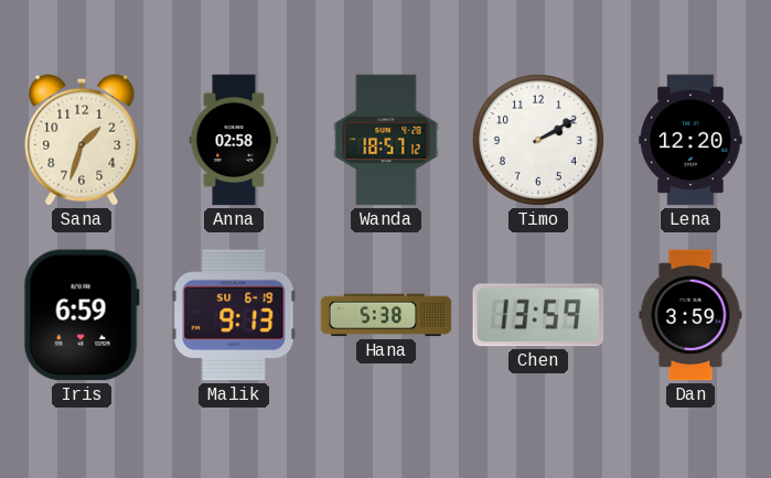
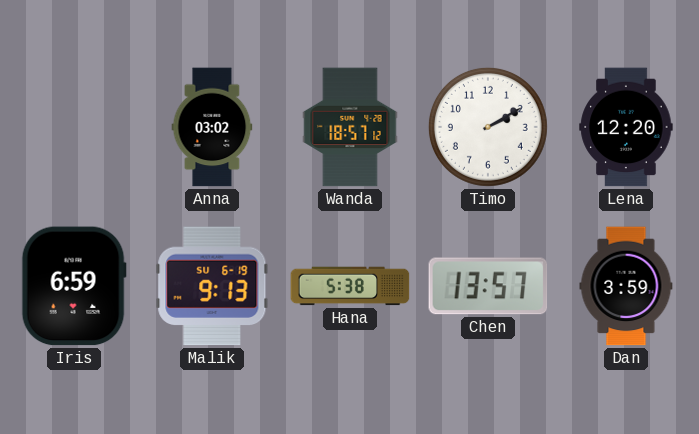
Sana: 1:33 -> none (82, 140)
Anna: 02:58 -> 03:02 (212, 127)
Chen: 13:59 -> 13:57 (488, 286)
